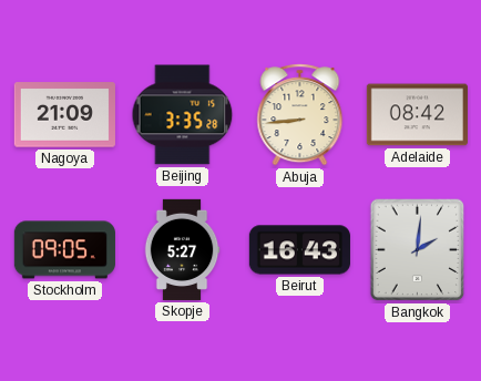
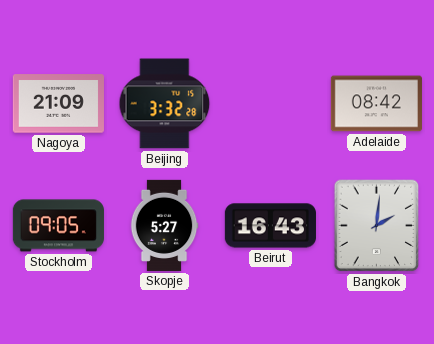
Beijing: 3:35 -> 3:32 (165, 104)
Abuja: 8:44 -> none (300, 115)
